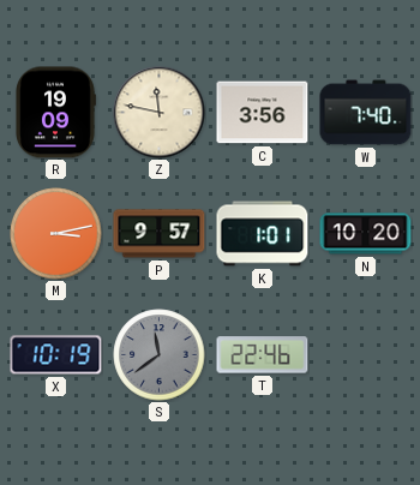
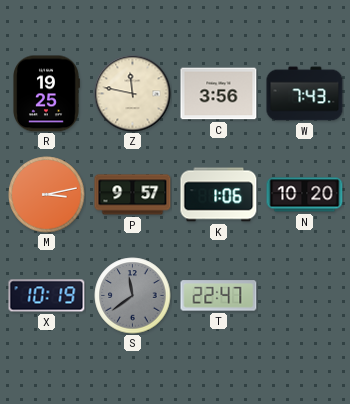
R: 19:09 -> 19:25 (47, 94)
W: 7:40 -> 7:43 (305, 94)
K: 1:01 -> 1:06 (219, 195)
T: 22:46 -> 22:47 (219, 296)
